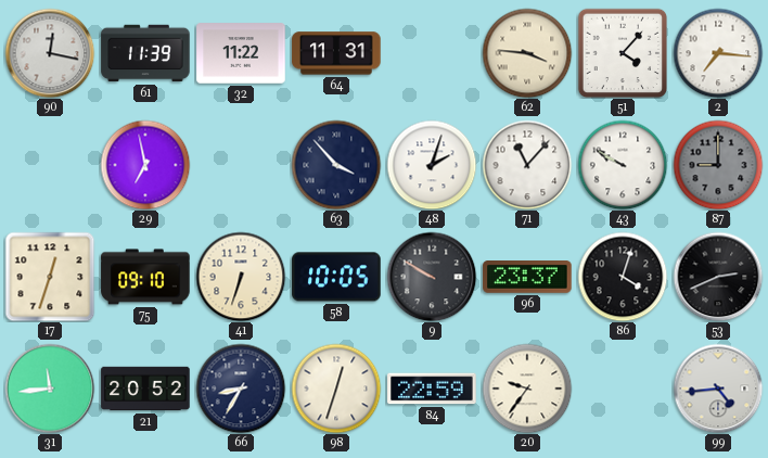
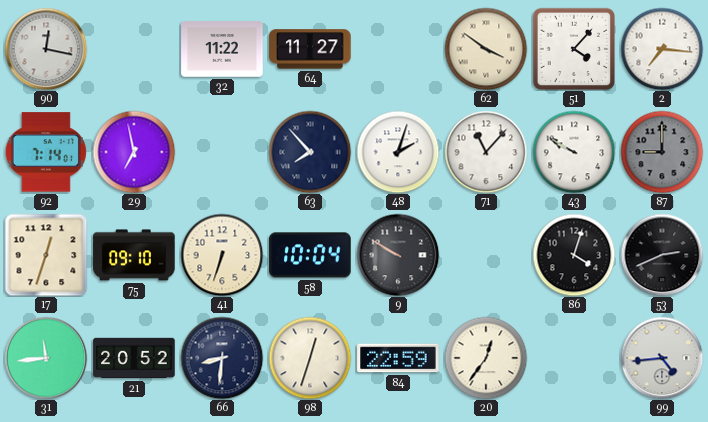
61: 11:39 -> none (145, 53)
64: 11:31 -> 11:27 (310, 49)
62: 3:46 -> 3:51 (486, 49)
92: none -> 7:14 (46, 152)
63: 3:53 -> 7:53 (310, 152)
58: 10:05 -> 10:04 (310, 255)
96: 23:37 -> none (527, 278)
66: 8:35 -> 8:31 (222, 358)
20: 9:36 -> 12:36 (486, 358)
